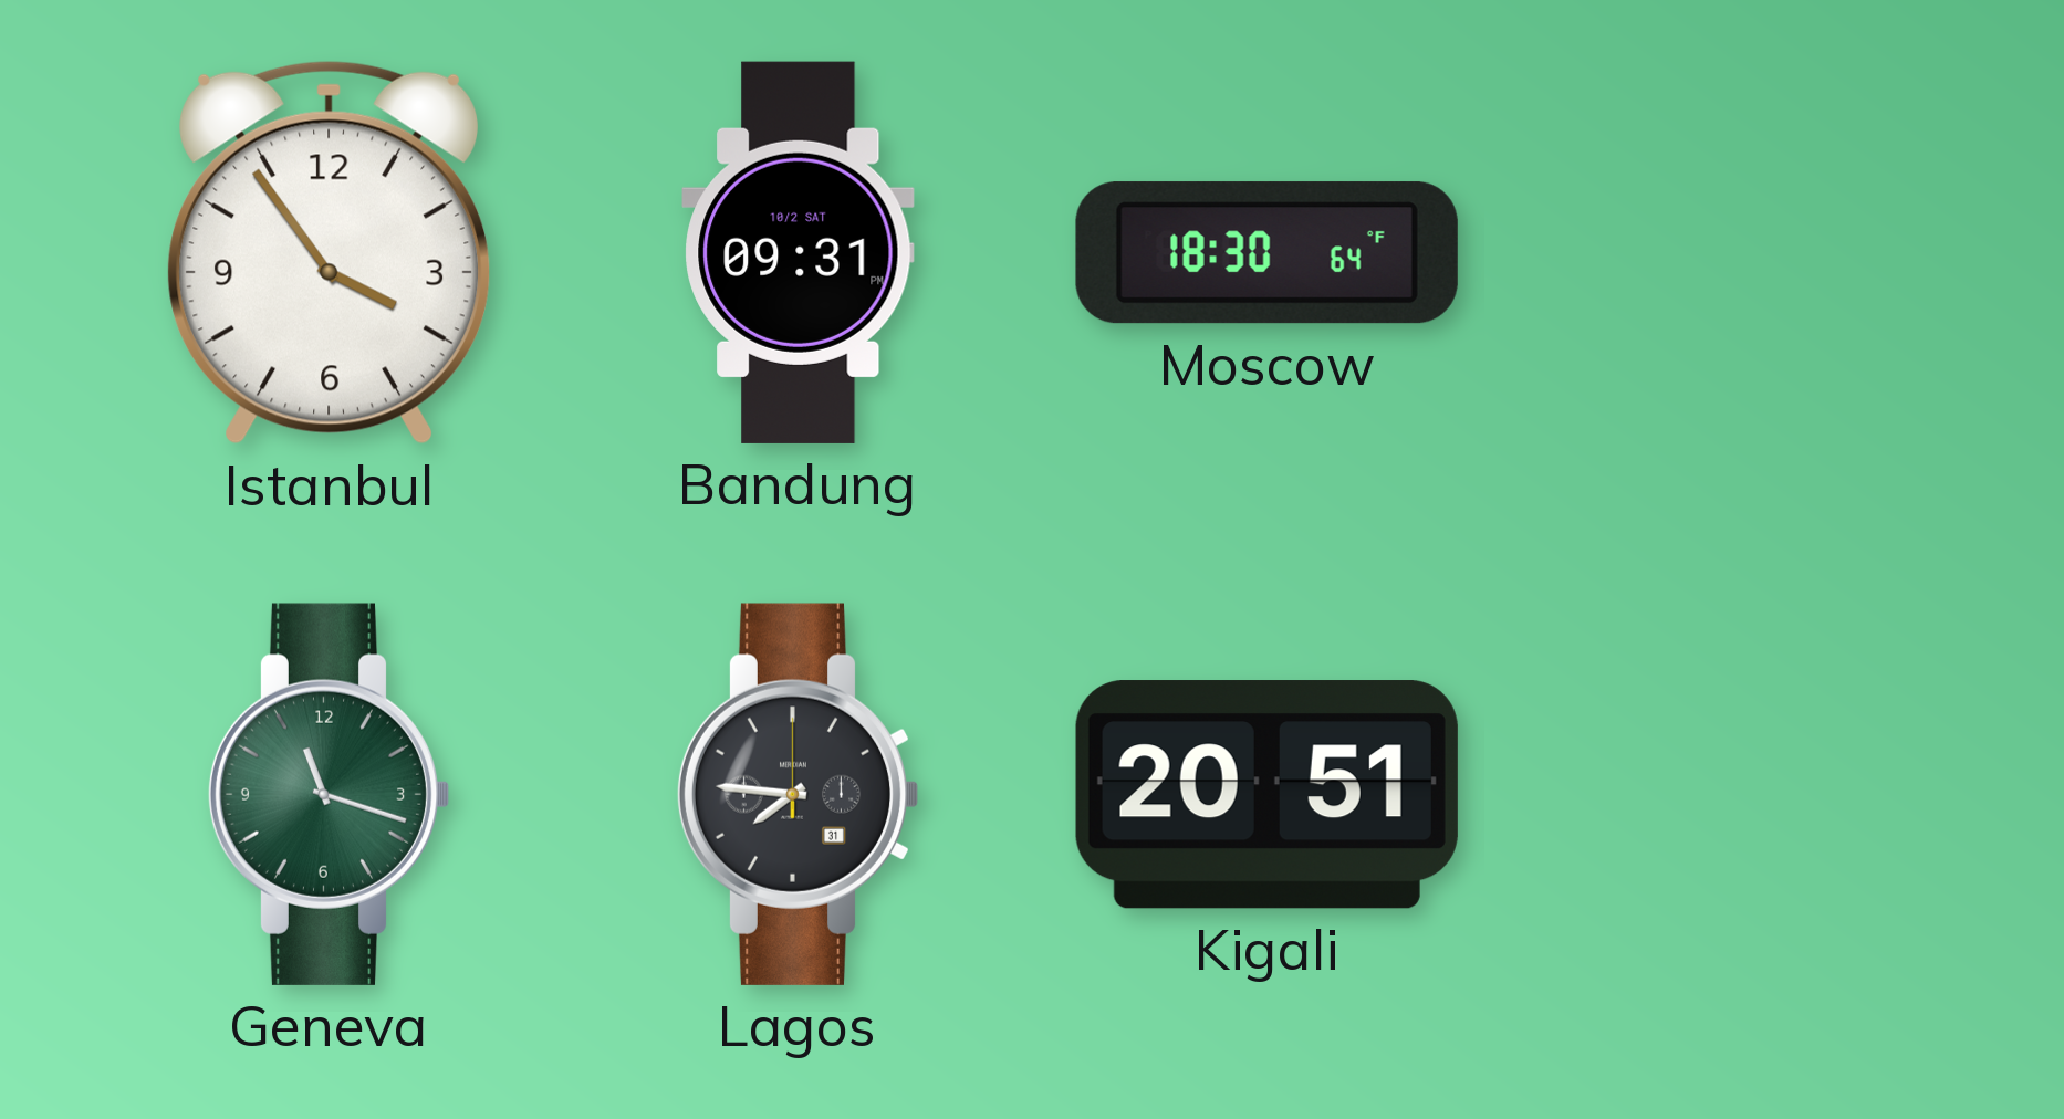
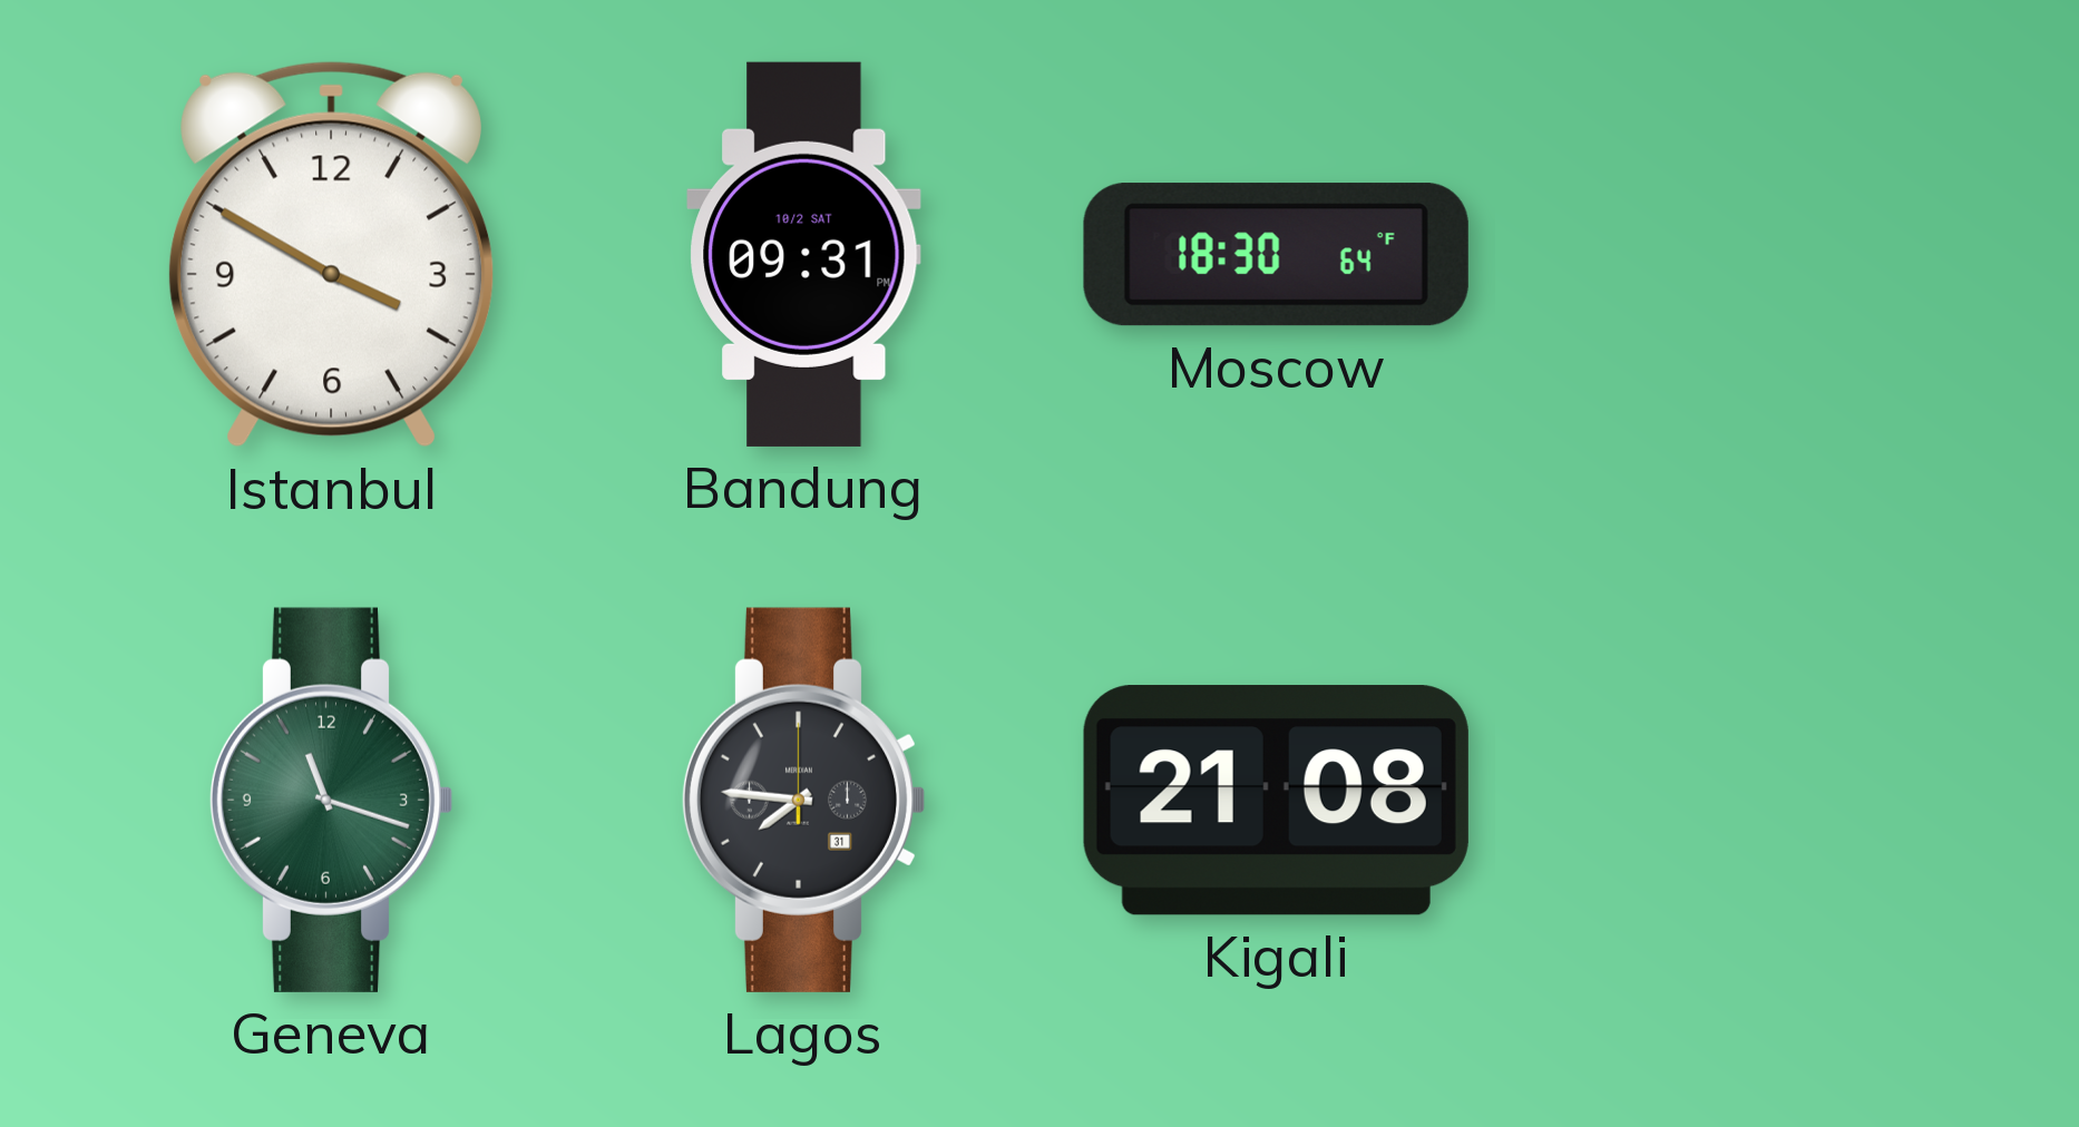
Istanbul: 3:54 -> 3:50 (331, 254)
Kigali: 20:51 -> 21:08 (1276, 801)
